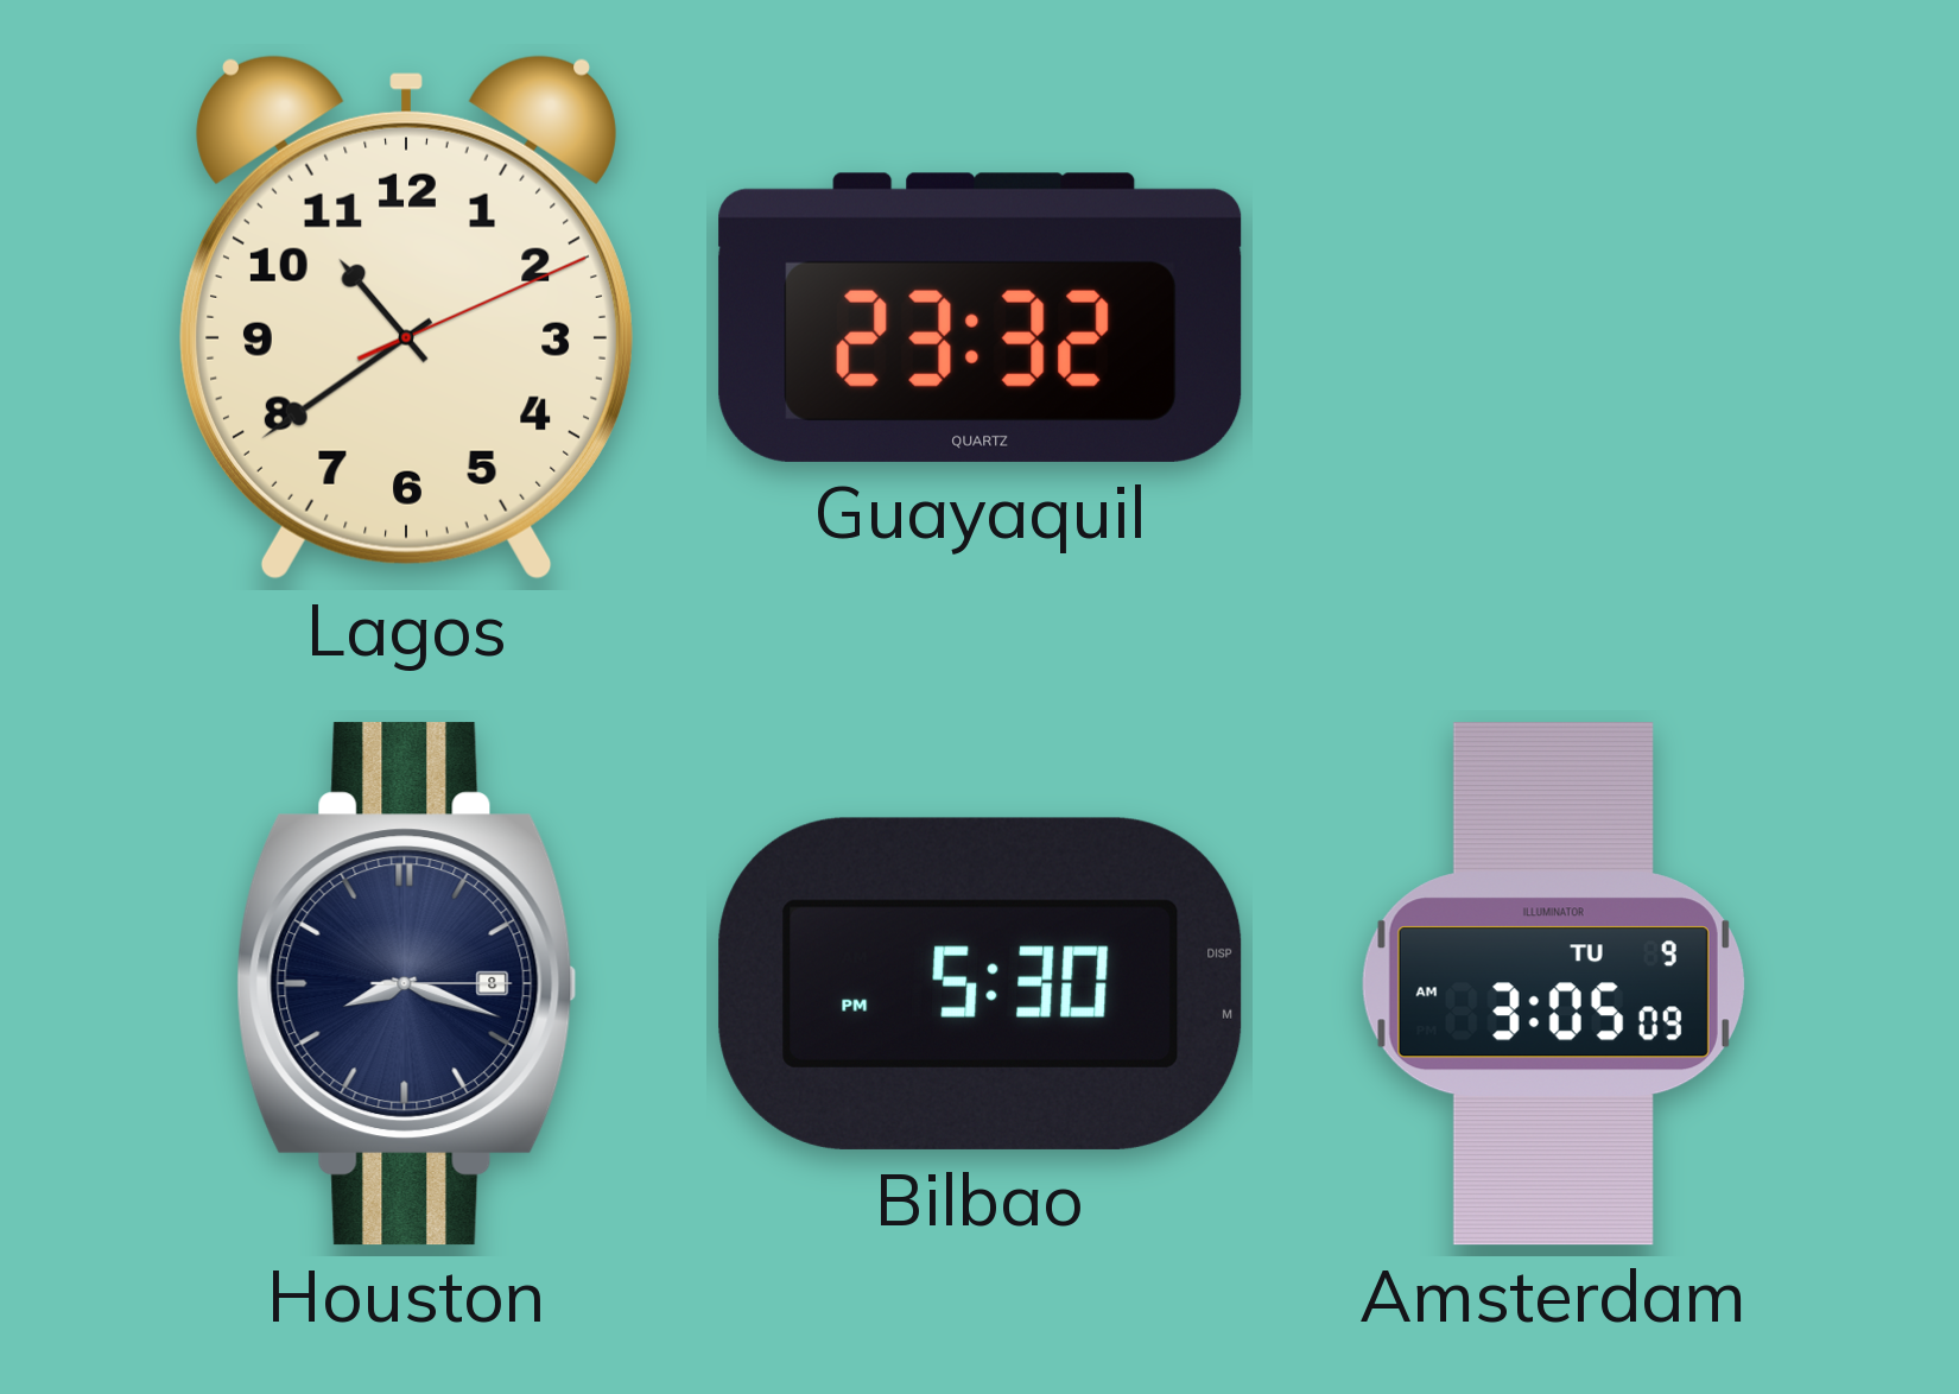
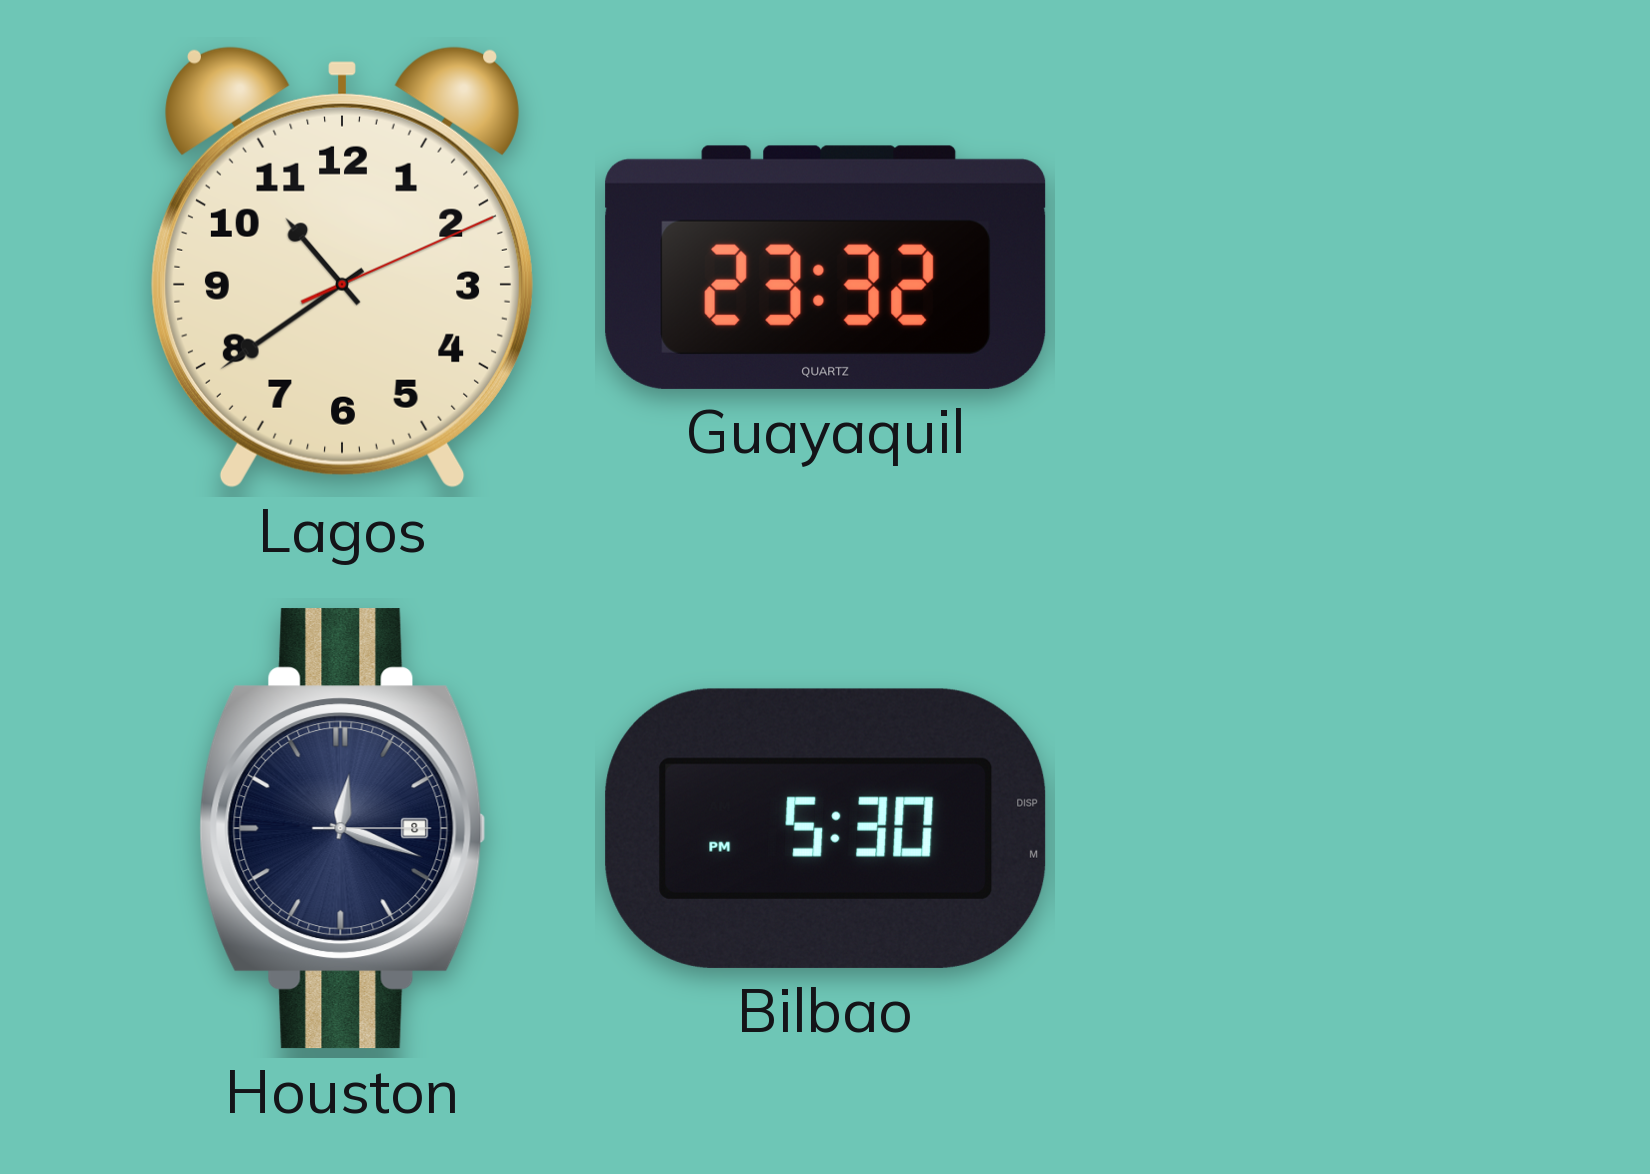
Houston: 8:18 -> 12:18 (343, 829)
Amsterdam: 3:05 -> none (1553, 984)
